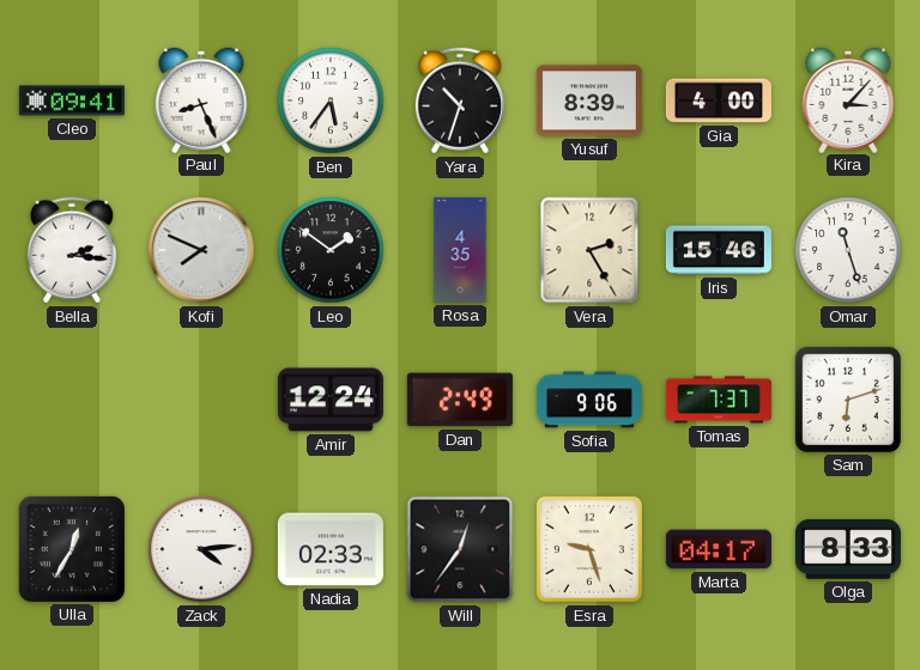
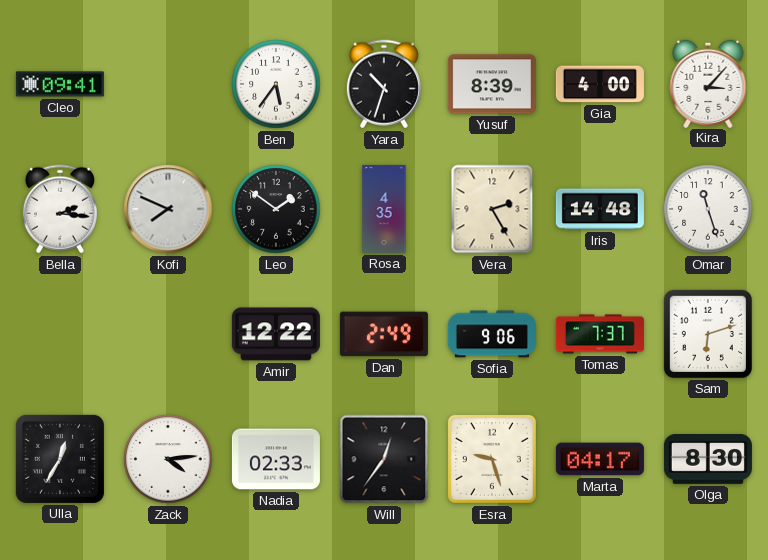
Paul: 8:26 -> none (201, 99)
Iris: 15:46 -> 14:48 (600, 209)
Amir: 12:24 -> 12:22 (276, 334)
Olga: 8:33 -> 8:30 (708, 459)
